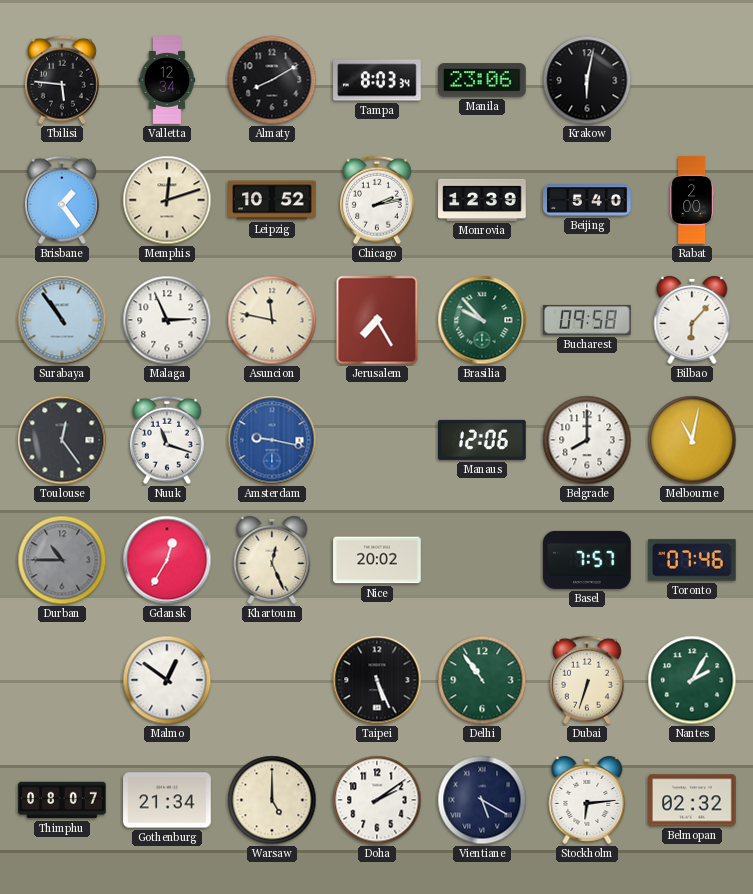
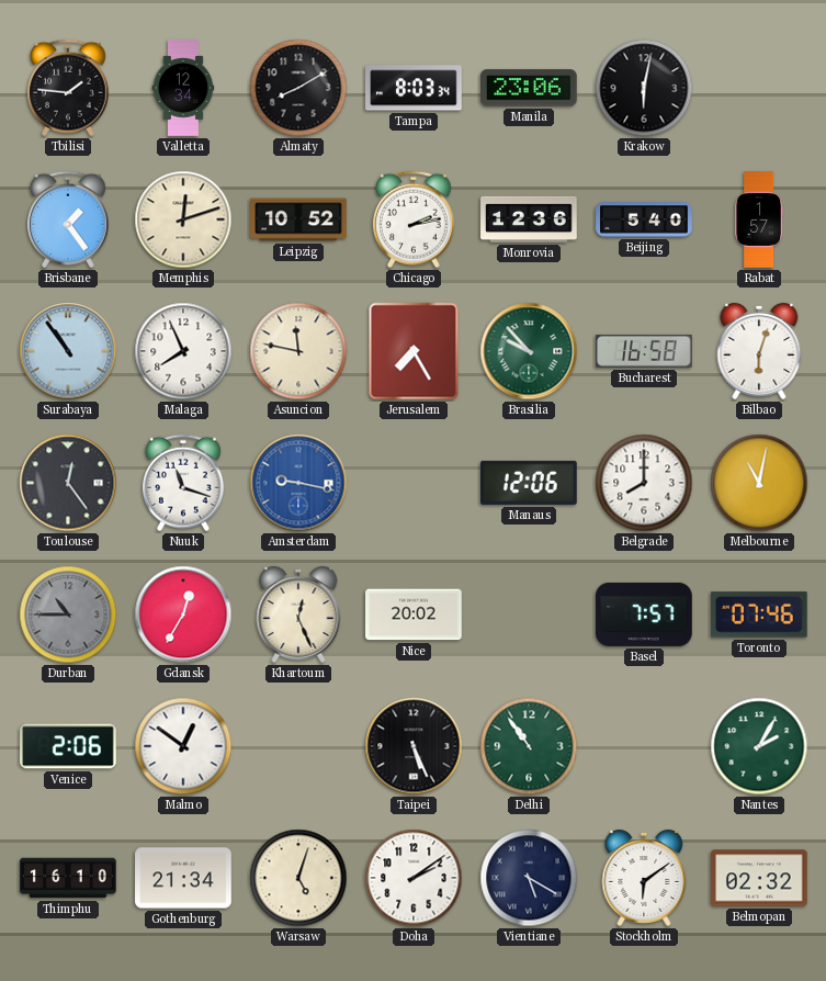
Tbilisi: 5:46 -> 1:46 (68, 88)
Monrovia: 12:39 -> 12:36 (529, 219)
Rabat: 2:00 -> 1:57 (759, 219)
Malaga: 2:56 -> 7:56 (183, 351)
Bucharest: 09:58 -> 16:58 (645, 351)
Bilbao: 6:07 -> 6:03 (759, 351)
Venice: none -> 2:06 (68, 746)
Dubai: 6:33 -> none (587, 680)
Thimphu: 08:07 -> 16:10 (68, 878)
Warsaw: 5:00 -> 5:03 (298, 878)
Stockholm: 6:14 -> 6:09 (644, 878)
